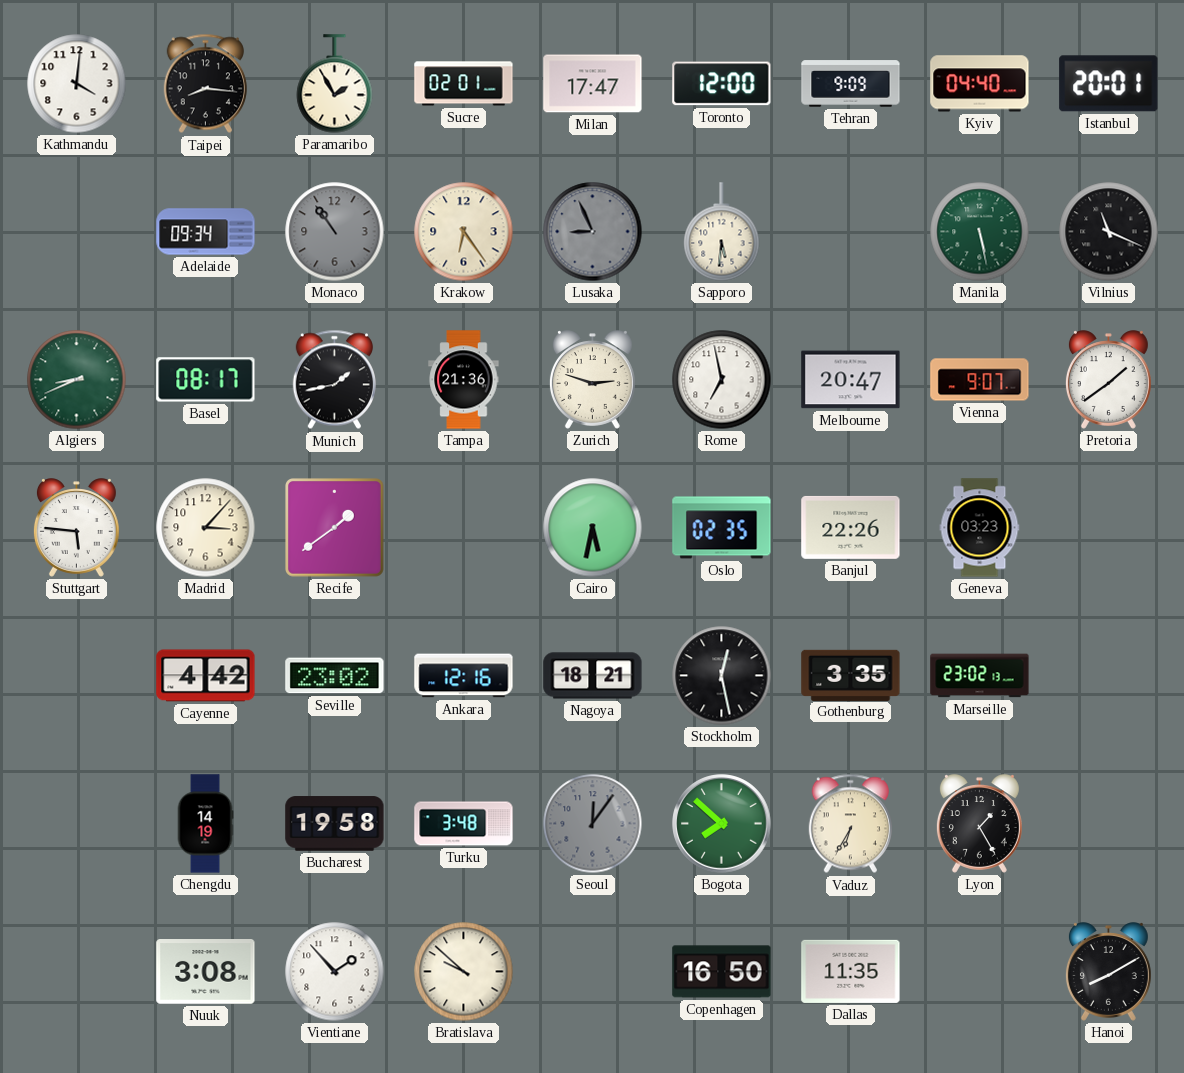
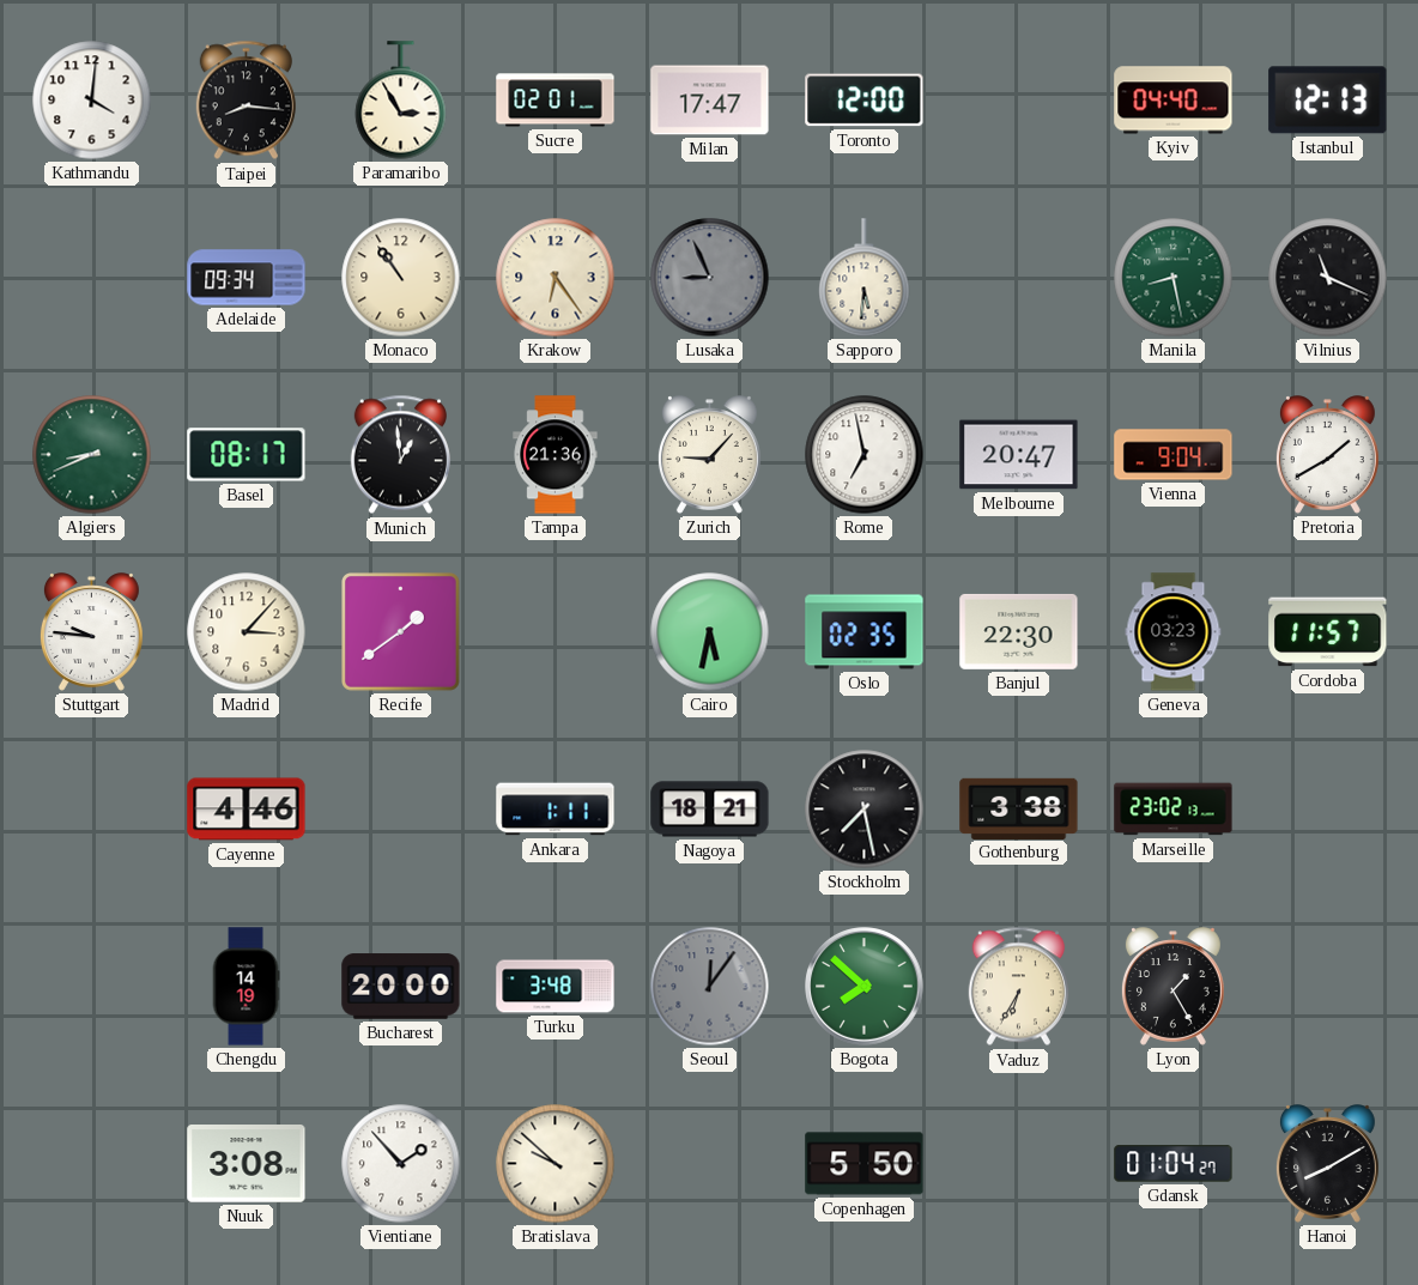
Paramaribo: 1:55 -> 2:55 (401, 101)
Tehran: 9:09 -> none (851, 84)
Istanbul: 20:01 -> 12:13 (1328, 101)
Monaco dial: grey -> cream (401, 278)
Manila: 5:28 -> 8:28 (1174, 278)
Munich: 1:43 -> 12:59 (400, 455)
Zurich: 2:48 -> 9:07 (709, 455)
Vienna: 9:07 -> 9:04 (1174, 455)
Pretoria: 1:39 -> 1:40 (1327, 455)
Stuttgart: 5:46 -> 9:46 (91, 632)
Banjul: 22:26 -> 22:30 (1019, 631)
Cordoba: none -> 11:57 (1328, 632)
Cayenne: 4:42 -> 4:46 (247, 810)
Seville: 23:02 -> none (335, 676)
Ankara: 12:16 -> 1:11 (556, 810)
Stockholm: 12:28 -> 7:28 (865, 810)
Gothenburg: 3:35 -> 3:38 (1019, 808)
Bucharest: 19:58 -> 20:00 (401, 987)
Copenhagen: 16:50 -> 5:50 (865, 1164)
Dallas: 11:35 -> none (851, 971)
Gdansk: none -> 01:04 (1174, 1164)
